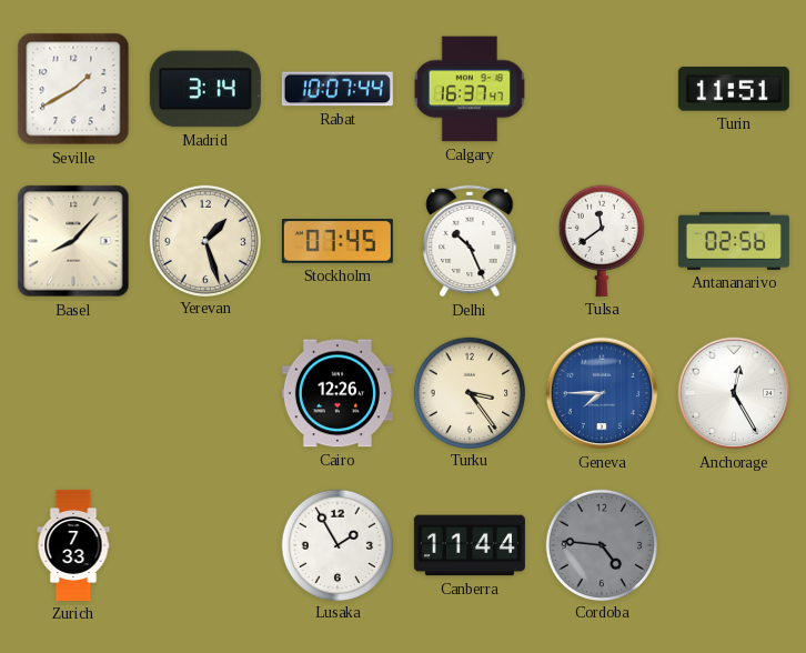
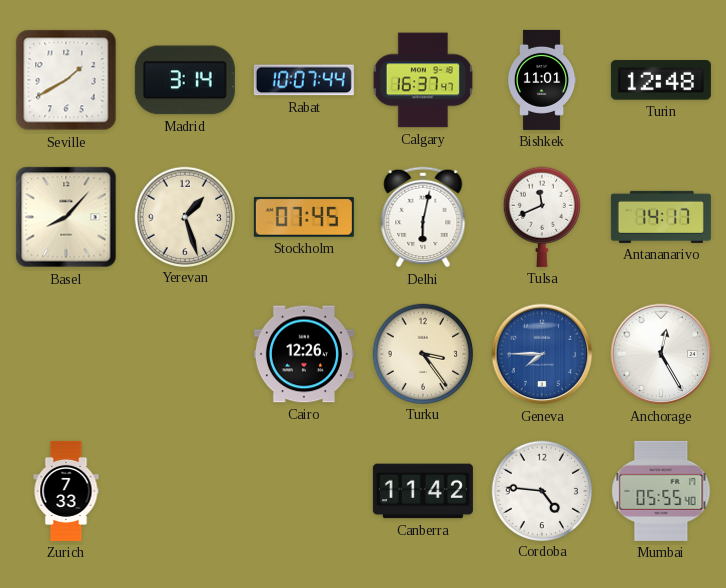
Bishkek: none -> 11:01 (542, 80)
Turin: 11:51 -> 12:48 (661, 80)
Delhi: 10:26 -> 6:02 (423, 217)
Tulsa: 11:39 -> 11:41 (542, 217)
Antananarivo: 02:56 -> 14:17 (661, 217)
Lusaka: 1:55 -> none (336, 544)
Canberra: 11:44 -> 11:42 (423, 491)
Cordoba dial: grey -> white (541, 490)
Mumbai: none -> 05:55 (661, 491)
